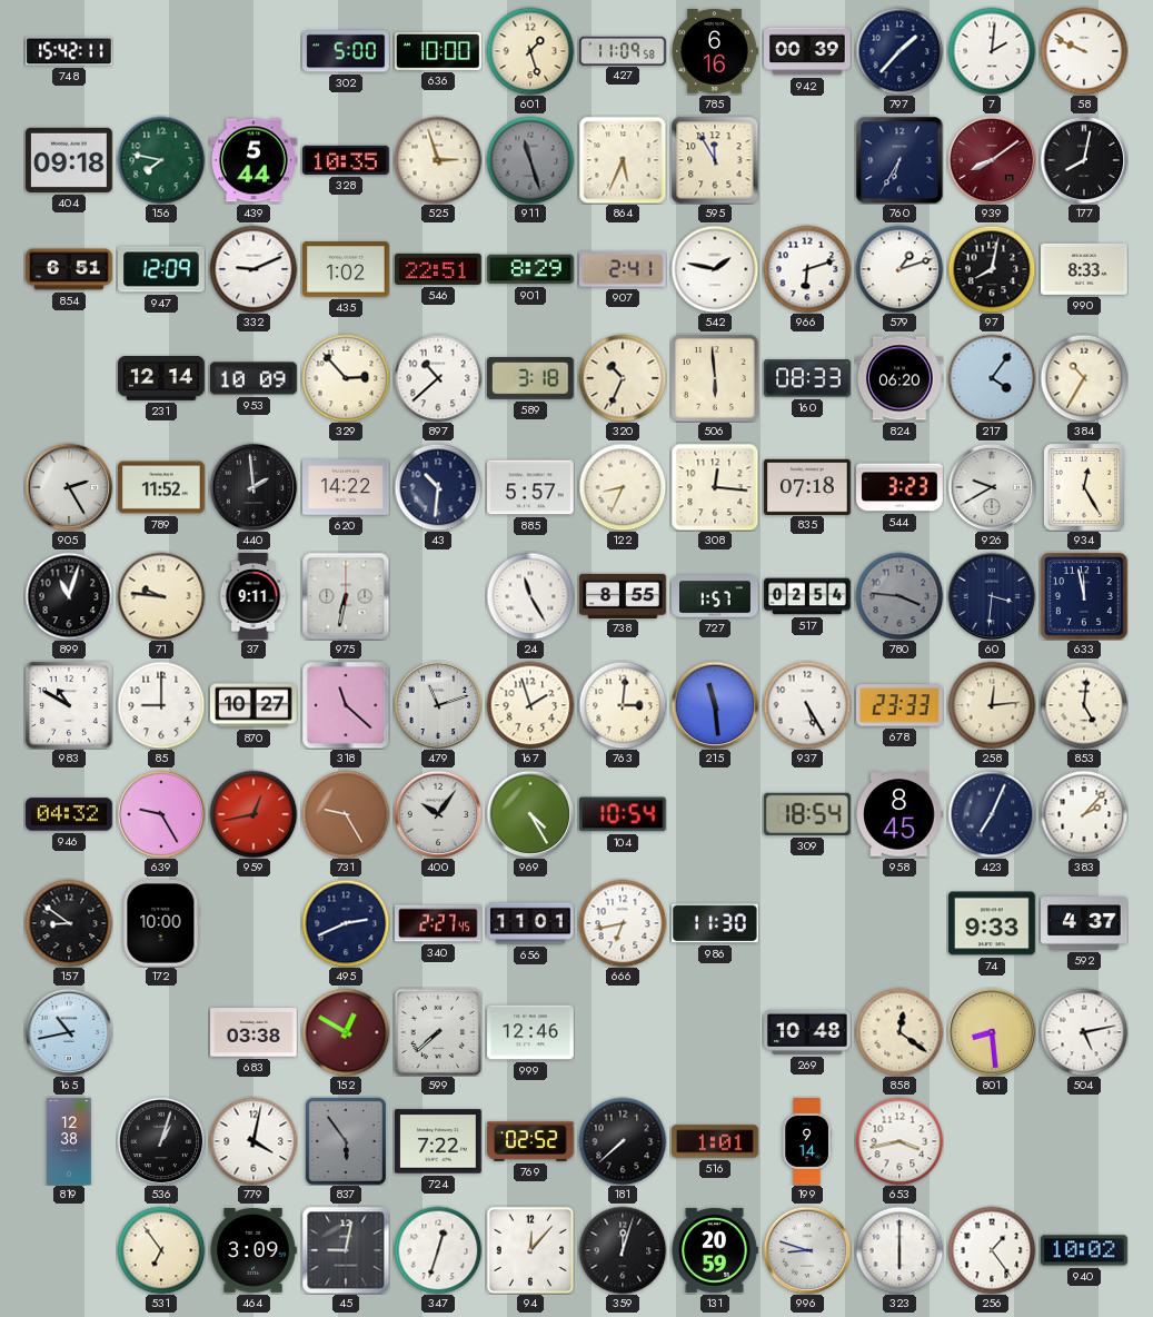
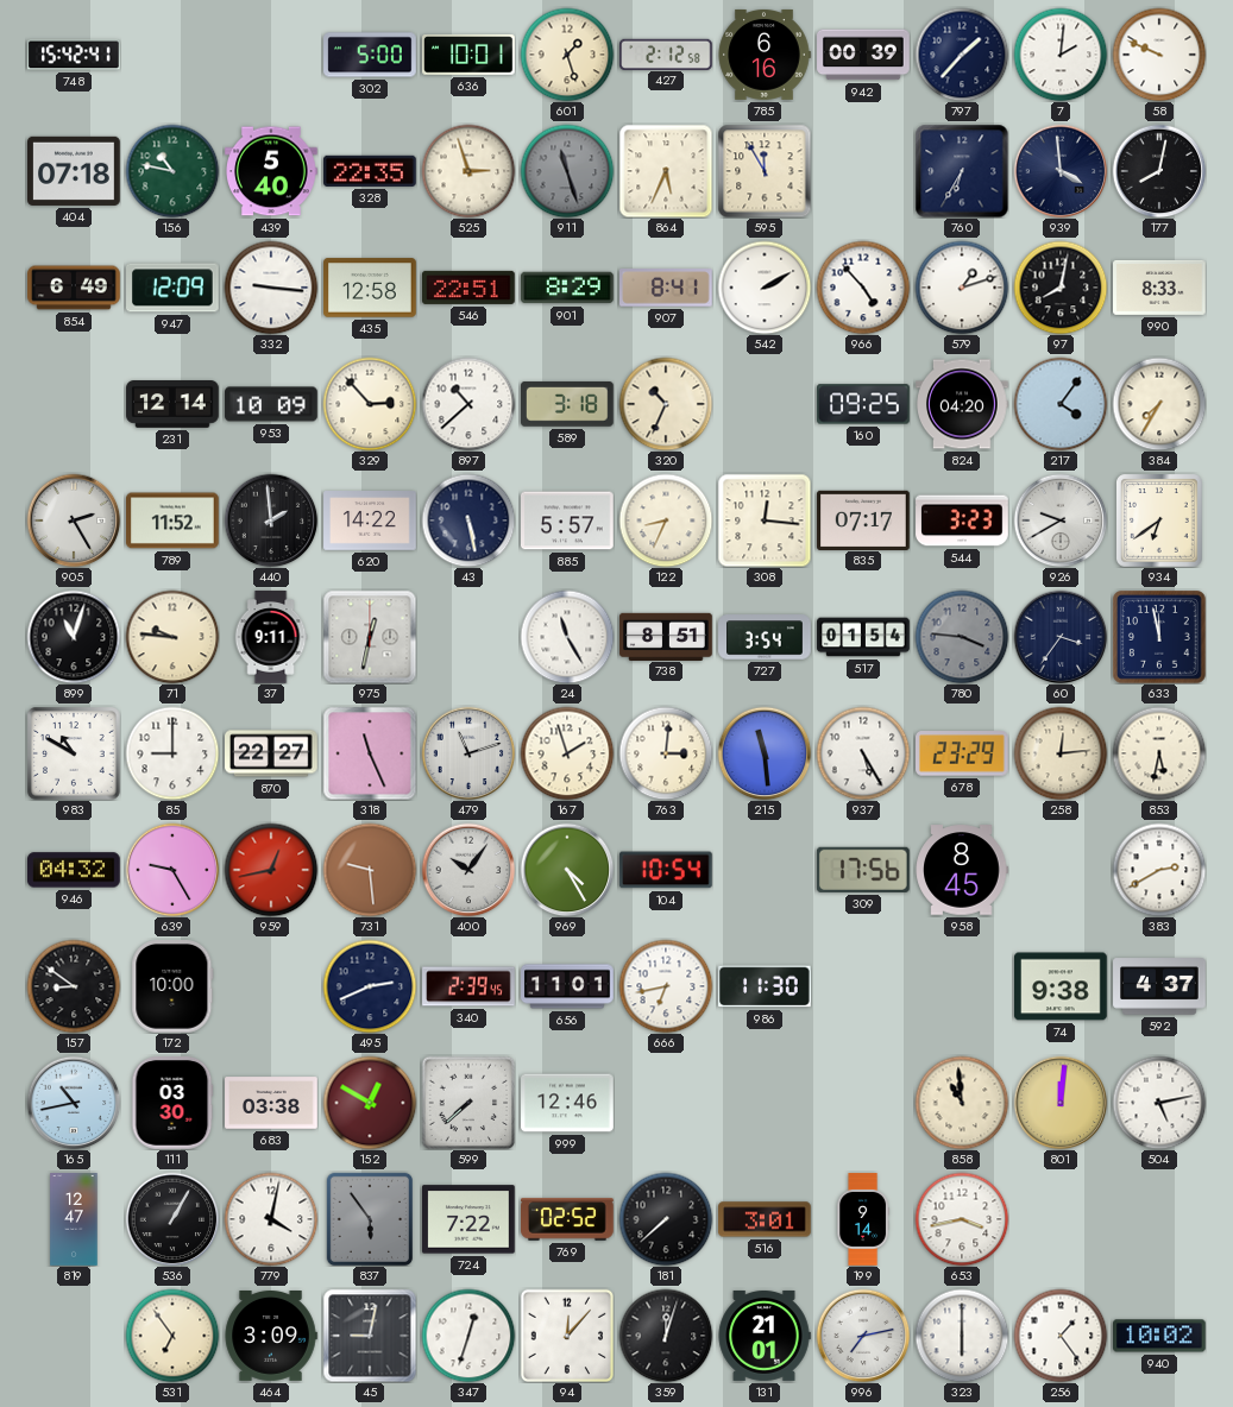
748: 15:42:11 -> 15:42:41 (74, 55)
636: 10:00 -> 10:01 (470, 56)
427: 11:09 -> 2:12 (667, 53)
404: 09:18 -> 07:18 (75, 171)
156: 7:47 -> 10:47 (172, 171)
439: 5:44 -> 5:40 (272, 171)
328: 10:35 -> 22:35 (371, 171)
939: 8:09 -> 3:59 (1061, 171)
939 dial: burgundy -> navy (1061, 171)
854: 6:51 -> 6:49 (74, 288)
332: 9:11 -> 9:16 (271, 288)
435: 1:02 -> 12:58 (370, 288)
907: 2:41 -> 8:41 (667, 288)
542: 1:47 -> 2:10 (765, 288)
966: 6:12 -> 4:53 (863, 288)
506: 5:59 -> none (716, 379)
160: 08:33 -> 09:25 (864, 404)
824: 06:20 -> 04:20 (962, 404)
384: 10:35 -> 7:35 (1159, 404)
43: 10:31 -> 5:28 (468, 520)
835: 07:18 -> 07:17 (863, 519)
934: 12:25 -> 6:39 (1160, 520)
975: 6:32 -> 12:32 (370, 637)
738: 8:55 -> 8:51 (666, 636)
727: 1:57 -> 3:54 (765, 637)
517: 02:54 -> 01:54 (863, 637)
60: 3:31 -> 3:36 (1061, 637)
870: 10:27 -> 22:27 (272, 753)
318: 11:22 -> 11:26 (370, 753)
678: 23:33 -> 23:29 (963, 753)
853: 5:01 -> 5:32 (1159, 753)
731: 9:25 -> 9:29 (370, 870)
309: 18:54 -> 17:56 (863, 870)
423: 7:04 -> none (992, 814)
383: 2:07 -> 2:40 (1159, 870)
340: 2:27 -> 2:39 (468, 986)
74: 9:33 -> 9:38 (1062, 986)
111: none -> 03:30 (172, 1104)
269: 10:48 -> none (807, 1032)
858: 12:21 -> 10:59 (962, 1103)
801: 8:29 -> 12:01 (1061, 1103)
819: 12:38 -> 12:47 (74, 1219)
536: 1:03 -> 1:05 (172, 1219)
516: 1:01 -> 3:01 (766, 1219)
131: 20:59 -> 21:01 (765, 1336)
996: 8:48 -> 7:13 (863, 1336)
